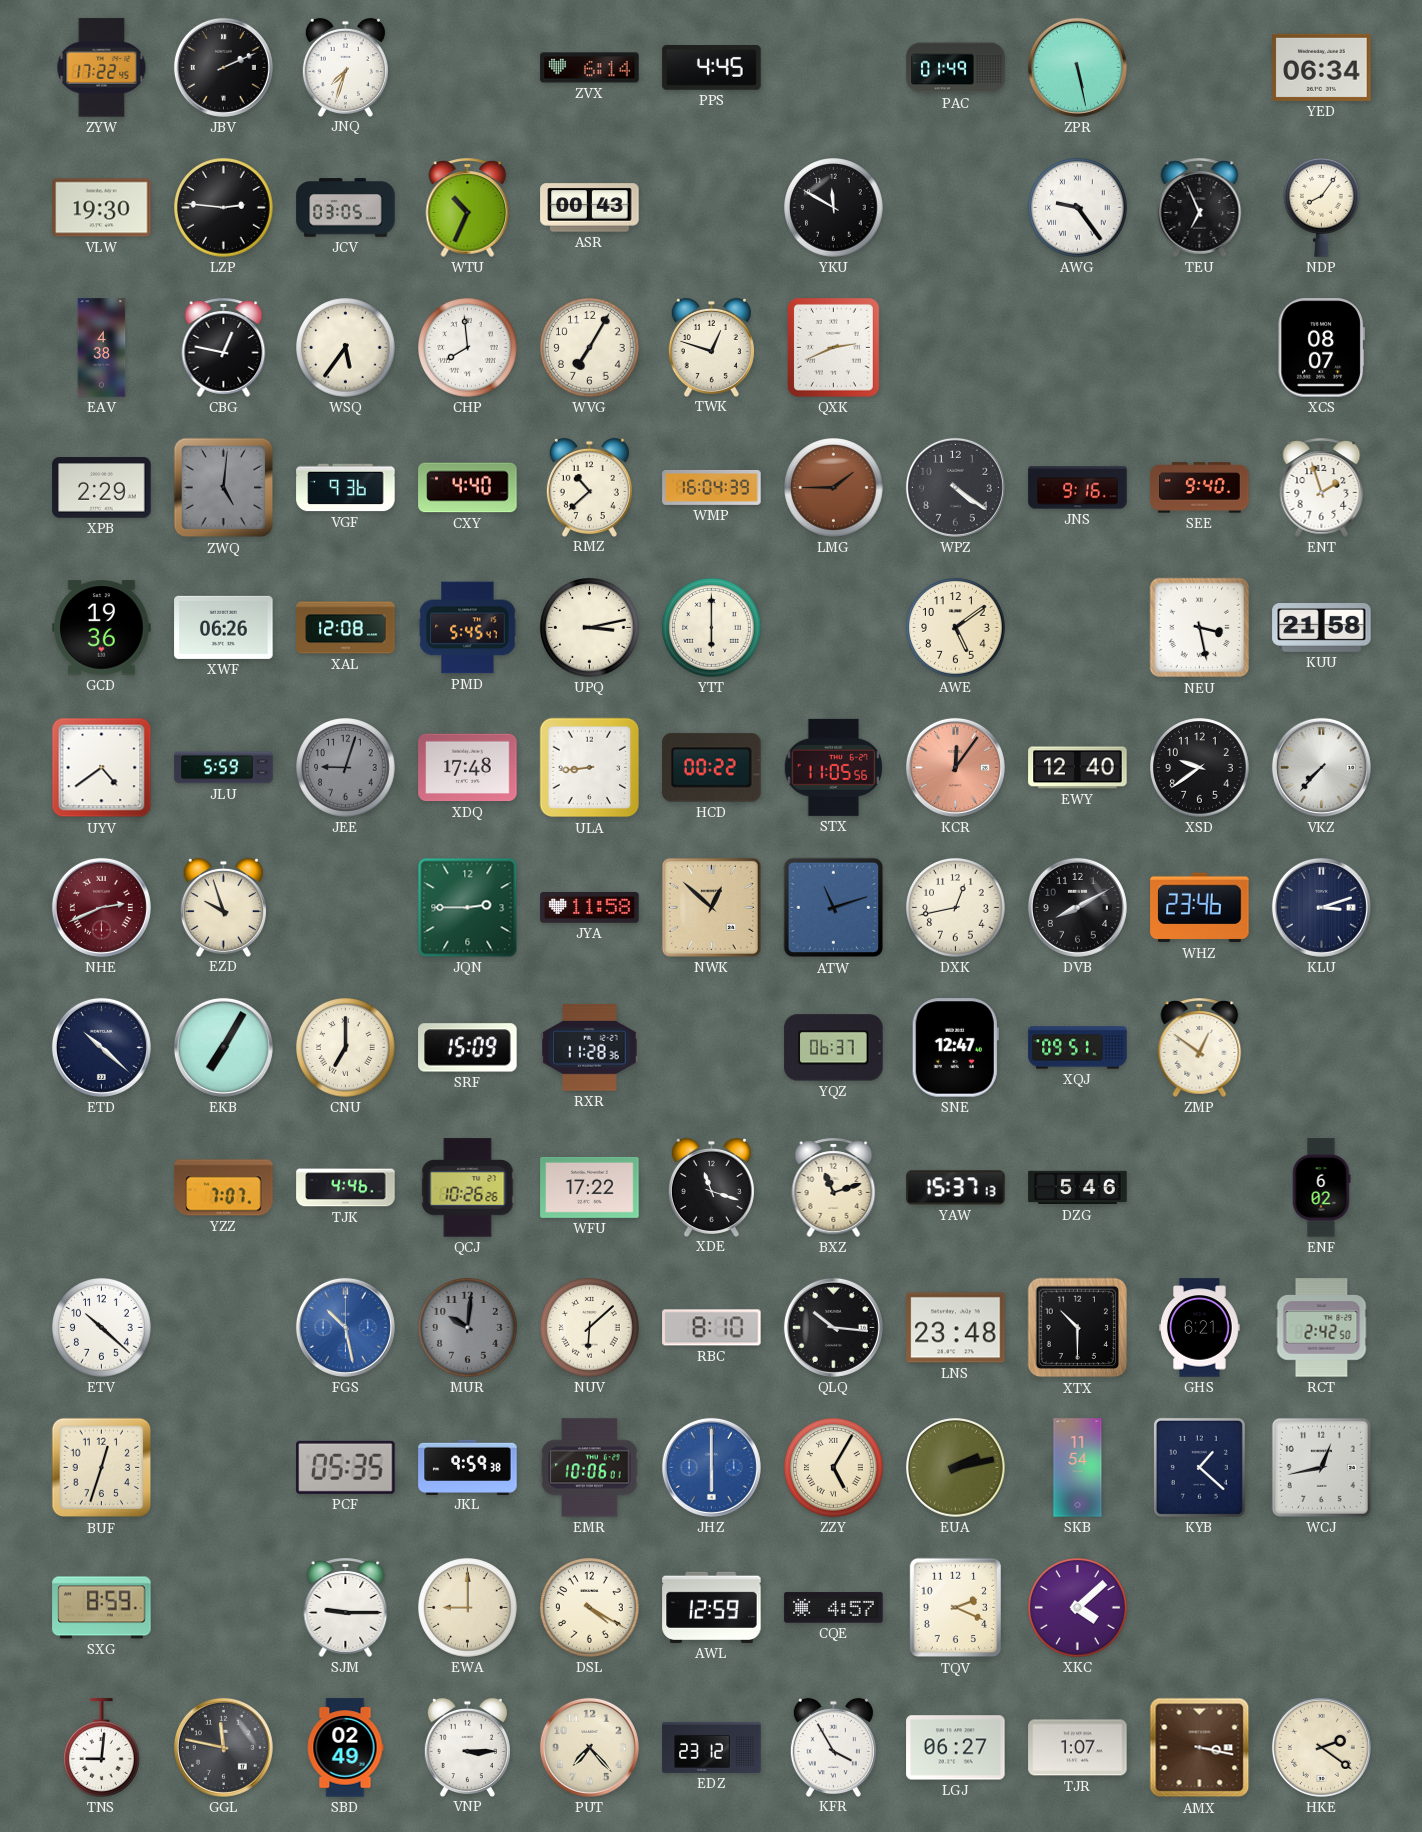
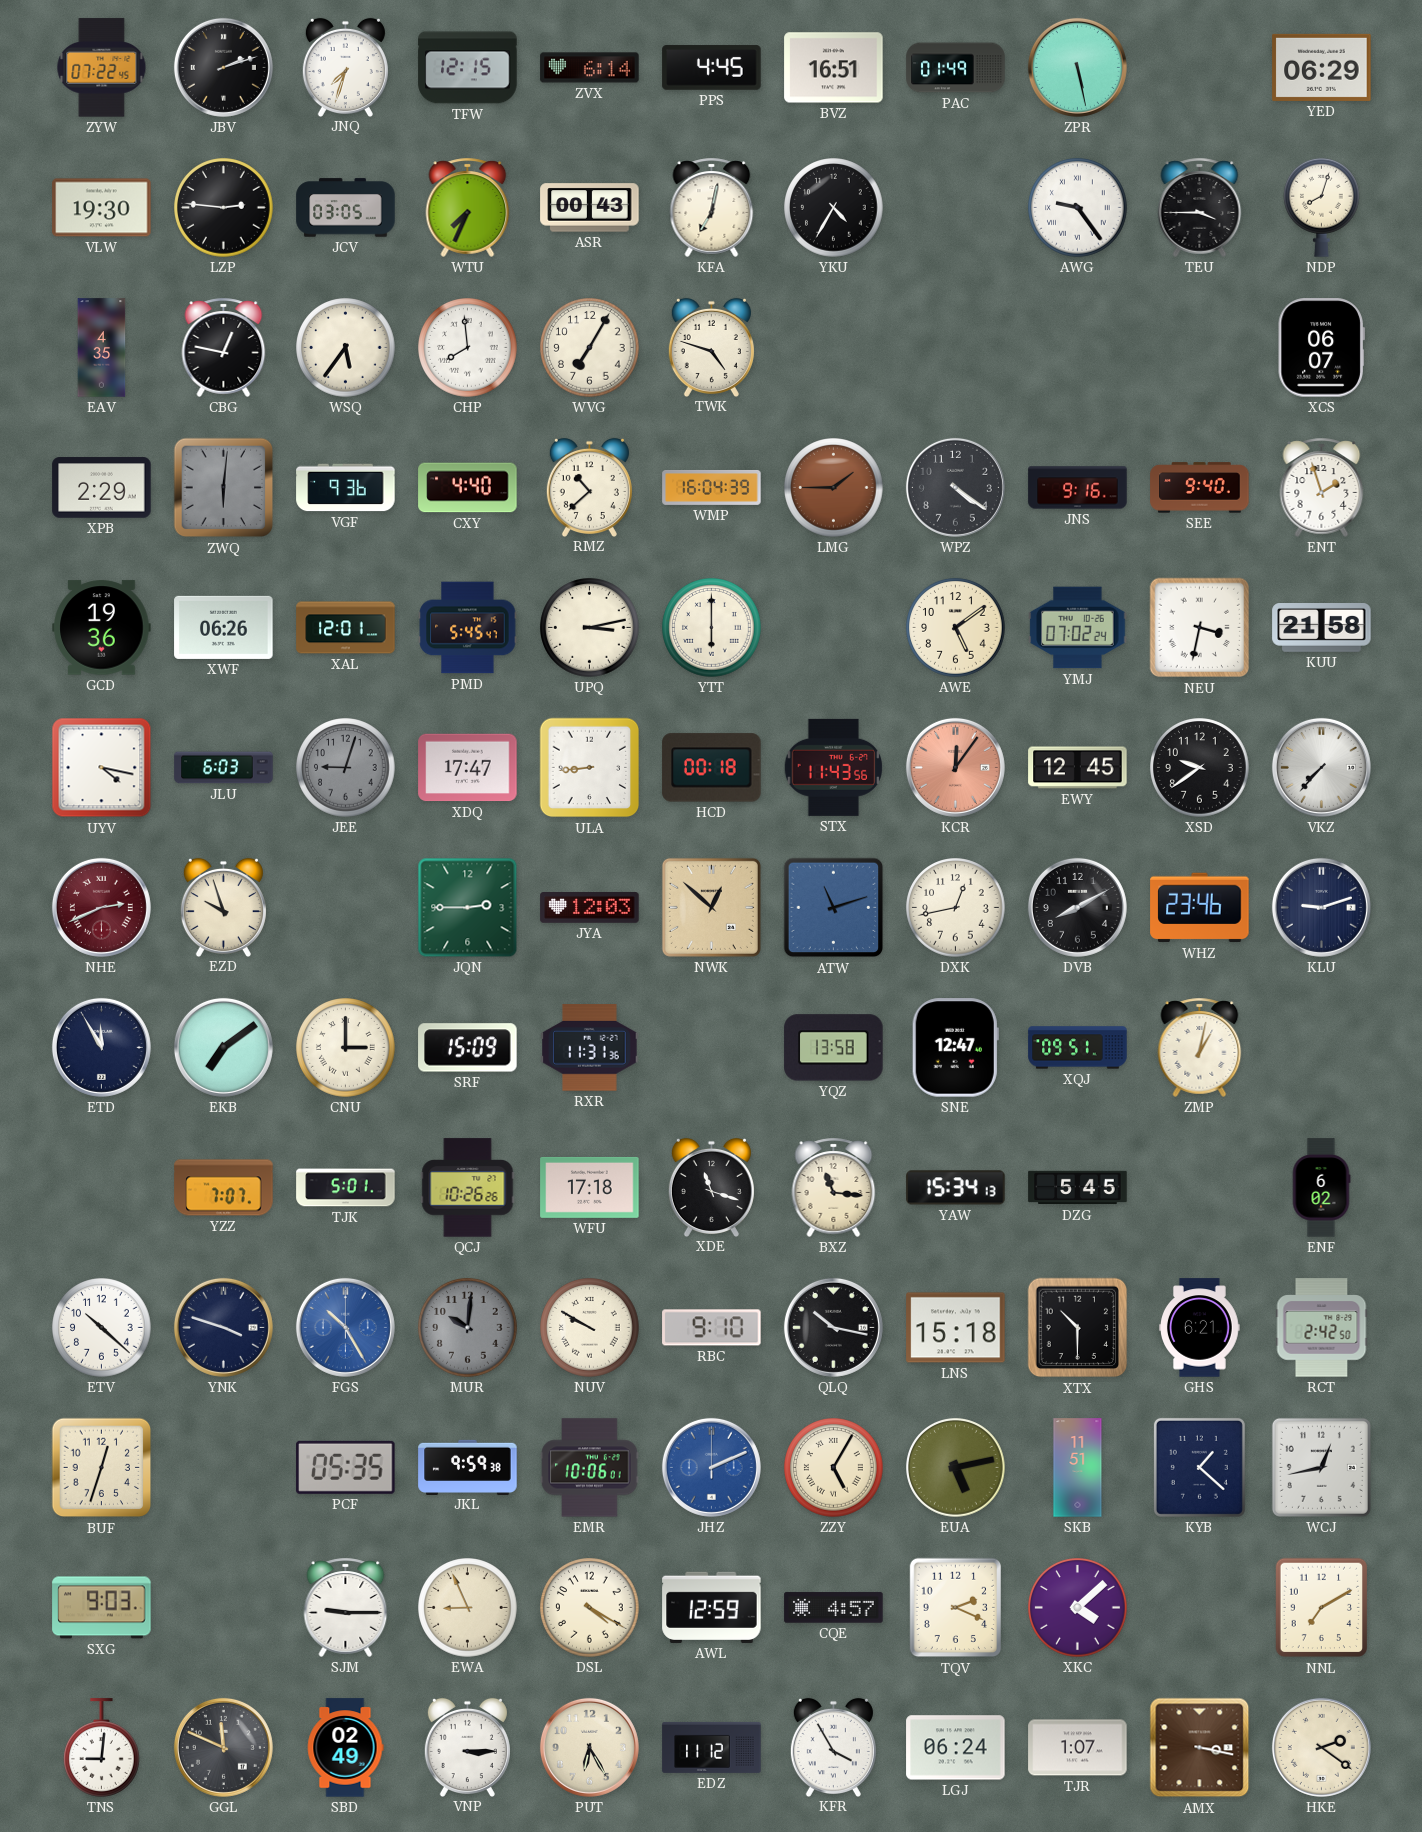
ZYW: 17:22 -> 07:22 (102, 68)
JBV: 2:11 -> 2:12 (223, 67)
TFW: none -> 12:15 (468, 68)
BVZ: none -> 16:51 (834, 68)
YED: 06:34 -> 06:29 (1322, 67)
WTU: 10:34 -> 7:34 (468, 207)
KFA: none -> 7:02 (712, 207)
YKU: 11:50 -> 4:35 (834, 208)
TEU: 6:56 -> 3:45 (1200, 207)
NDP: 8:06 -> 8:03 (1322, 207)
EAV: 4:38 -> 4:35 (102, 348)
TWK: 12:48 -> 4:48 (711, 347)
QXK: 2:41 -> none (833, 347)
XCS: 08:07 -> 06:07 (1321, 348)
ZWQ: 5:01 -> 6:01 (224, 488)
XAL: 12:08 -> 12:01 (346, 628)
YMJ: none -> 07:02 (1078, 628)
NEU: 3:28 -> 3:32 (1200, 628)
UYV: 4:39 -> 4:17 (102, 768)
JLU: 5:59 -> 6:03 (224, 768)
XDQ: 17:48 -> 17:47 (468, 768)
HCD: 00:22 -> 00:18 (712, 768)
STX: 11:05 -> 11:43 (834, 767)
EWY: 12:40 -> 12:45 (1078, 768)
JYA: 11:58 -> 12:03 (590, 908)
KLU: 3:12 -> 9:12 (1321, 907)
ETD: 10:22 -> 11:55 (101, 1047)
EKB: 7:05 -> 7:09 (223, 1047)
CNU: 7:00 -> 3:00 (346, 1048)
RXR: 11:28 -> 11:31 (590, 1048)
YQZ: 06:37 -> 13:58 (834, 1048)
ZMP: 12:51 -> 1:02 (1200, 1047)
TJK: 4:46 -> 5:01 (346, 1188)
WFU: 17:22 -> 17:18 (590, 1187)
BXZ: 11:12 -> 11:16 (834, 1187)
YAW: 15:37 -> 15:34 (956, 1188)
DZG: 5:46 -> 5:45 (1078, 1188)
YNK: none -> 3:48 (223, 1327)
FGS: 10:28 -> 10:25 (345, 1327)
NUV: 6:08 -> 9:50 (590, 1328)
RBC: 8:10 -> 9:10 (712, 1328)
QLQ: 10:16 -> 10:17 (833, 1327)
LNS: 23:48 -> 15:18 (956, 1328)
JHZ: 6:00 -> 2:11 (711, 1467)
EUA: 2:13 -> 5:13 (956, 1468)
SKB: 11:54 -> 11:51 (1078, 1468)
SXG: 8:59 -> 9:03 (102, 1608)
EWA: 9:00 -> 8:56 (468, 1608)
NNL: none -> 7:10 (1321, 1608)
GGL: 11:47 -> 11:49 (223, 1747)
PUT: 7:23 -> 6:25 (589, 1747)
EDZ: 23:12 -> 11:12 (712, 1747)
LGJ: 06:27 -> 06:24 (956, 1748)
